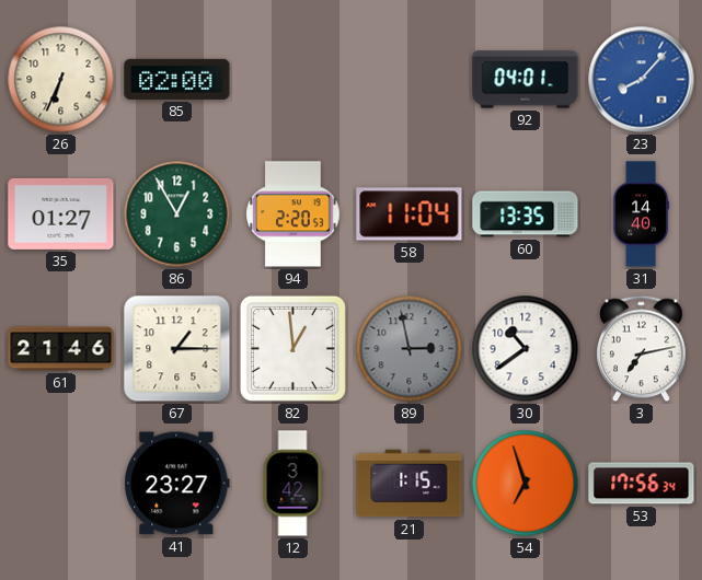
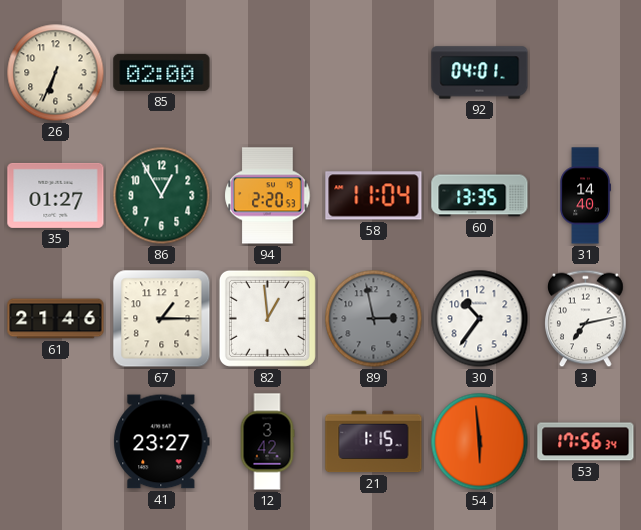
23: 8:07 -> none (642, 80)
30: 10:39 -> 10:36 (480, 319)
54: 6:57 -> 5:59 (480, 442)
